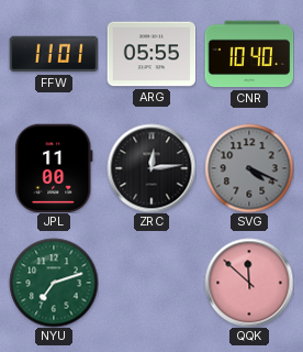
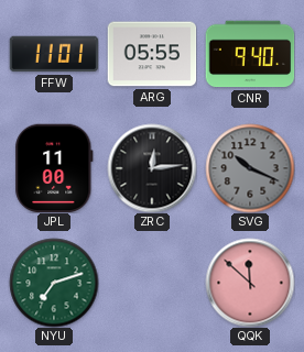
CNR: 10:40 -> 9:40 (250, 54)
SVG: 4:19 -> 10:19 (250, 168)
